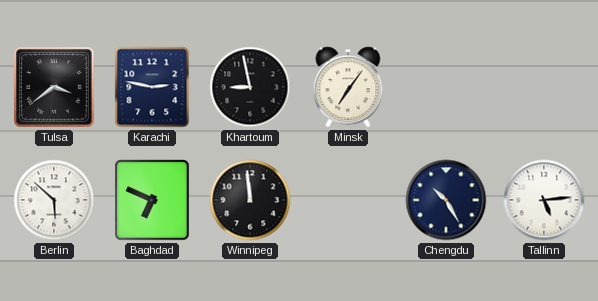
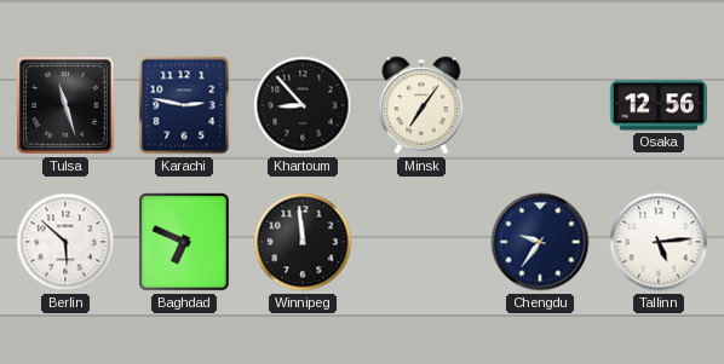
Tulsa: 3:39 -> 11:27 (67, 106)
Khartoum: 8:58 -> 8:53 (303, 105)
Osaka: none -> 12:56 (657, 105)
Chengdu: 10:25 -> 9:36 (540, 242)
